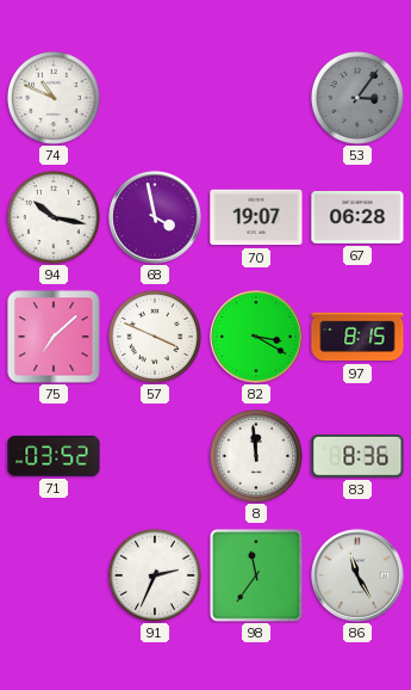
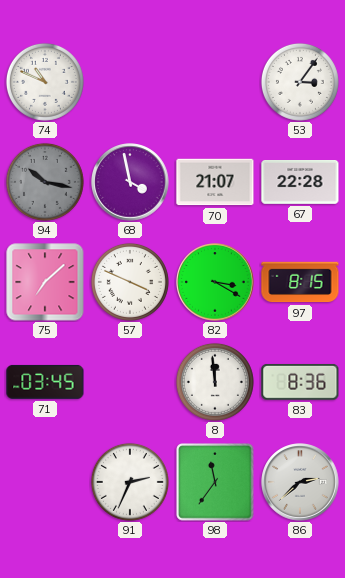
53 dial: grey -> white (300, 82)
94 dial: white -> grey (45, 182)
70: 19:07 -> 21:07 (215, 182)
67: 06:28 -> 22:28 (300, 183)
71: 03:52 -> 03:45 (45, 382)
86: 11:25 -> 2:38 (300, 482)
